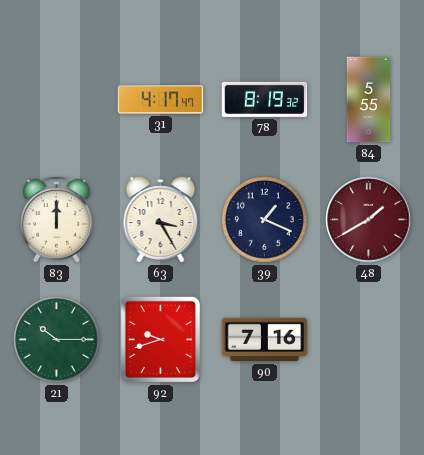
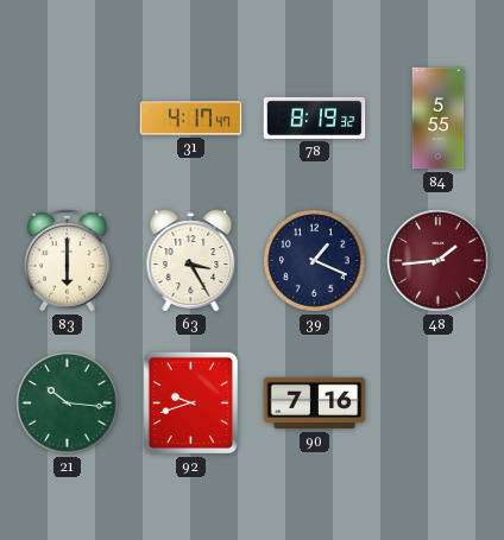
83: 12:00 -> 6:00 (67, 260)
48: 1:40 -> 1:44 (439, 261)
21: 10:15 -> 10:16 (68, 404)
